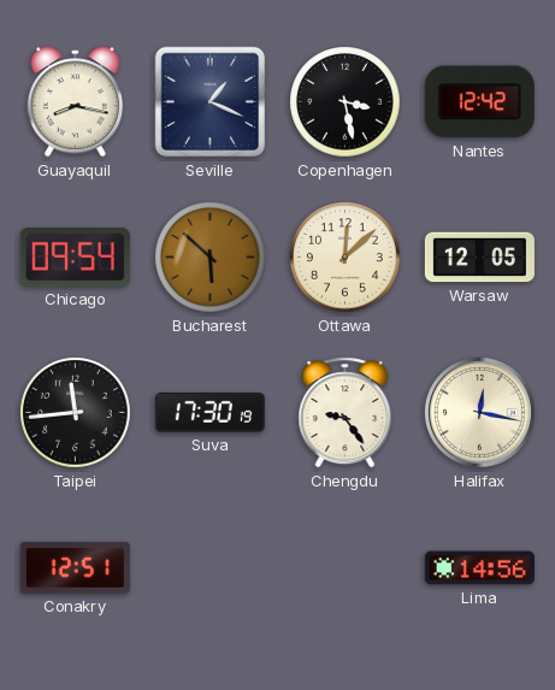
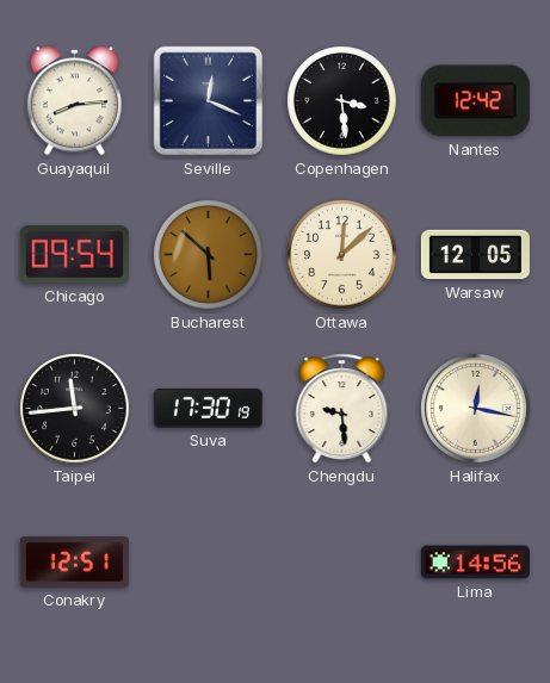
Guayaquil: 8:17 -> 8:14 (74, 101)
Seville: 1:19 -> 12:19 (209, 101)
Copenhagen: 3:28 -> 3:29 (342, 101)
Chengdu: 9:24 -> 9:29 (342, 409)
